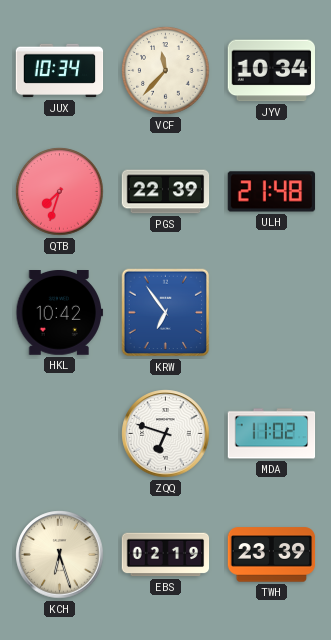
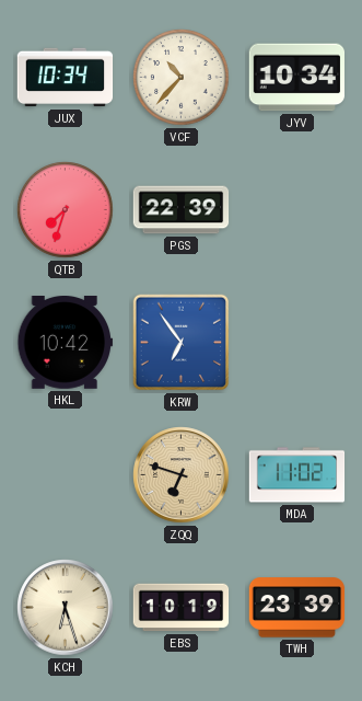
VCF: 11:37 -> 10:37 (182, 78)
ULH: 21:48 -> none (272, 192)
ZQQ dial: white -> champagne (182, 475)
EBS: 02:19 -> 10:19 (182, 608)
